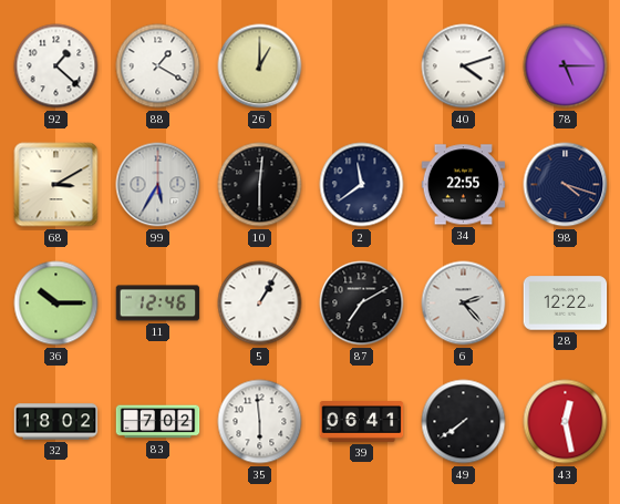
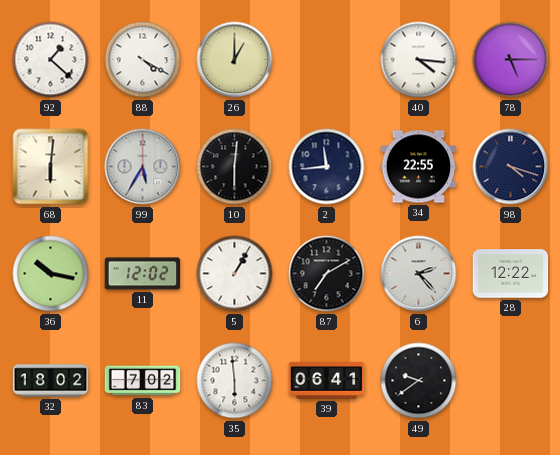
88: 1:20 -> 4:20 (143, 60)
40: 4:12 -> 4:16 (419, 60)
68: 3:10 -> 6:01 (51, 167)
2: 11:39 -> 11:44 (327, 167)
36: 10:15 -> 10:17 (51, 274)
11: 12:46 -> 12:02 (143, 274)
49: 7:39 -> 9:39 (419, 381)
43: 12:28 -> none (566, 422)
